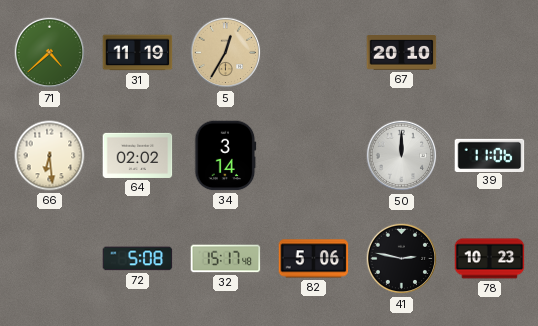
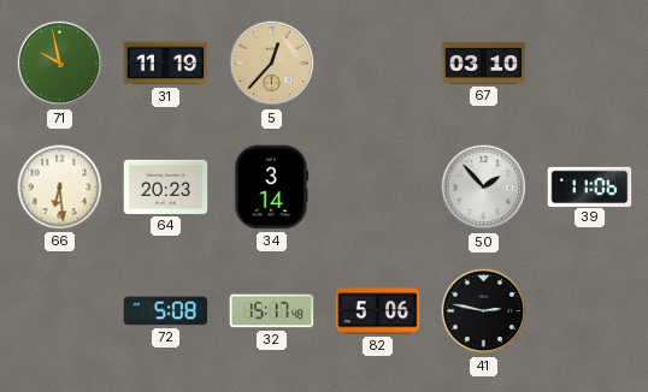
71: 4:38 -> 9:58 (60, 64)
5: 12:35 -> 12:37 (272, 64)
67: 20:10 -> 03:10 (484, 64)
64: 02:02 -> 20:23 (166, 186)
50: 12:00 -> 1:53 (484, 188)
78: 10:23 -> none (490, 259)
